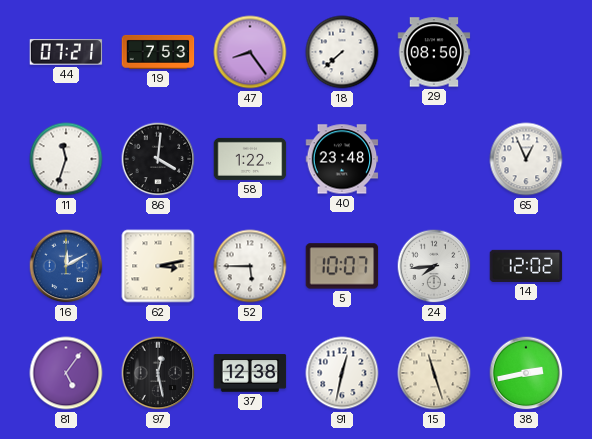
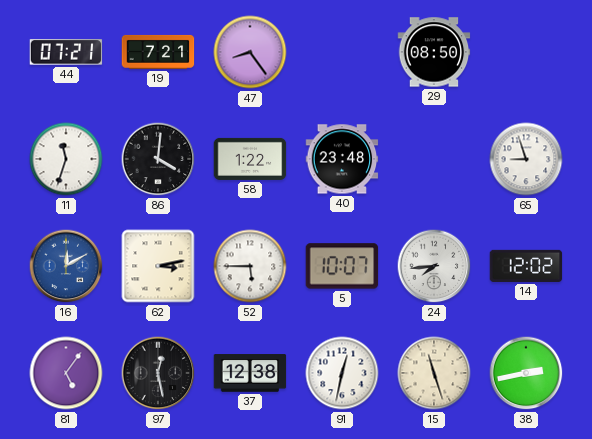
19: 7:53 -> 7:21 (158, 52)
18: 7:38 -> none (342, 52)
65: 12:56 -> 8:57 (526, 159)
